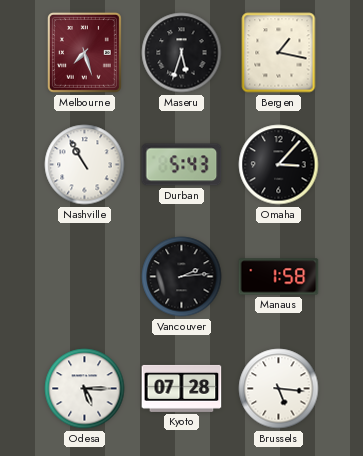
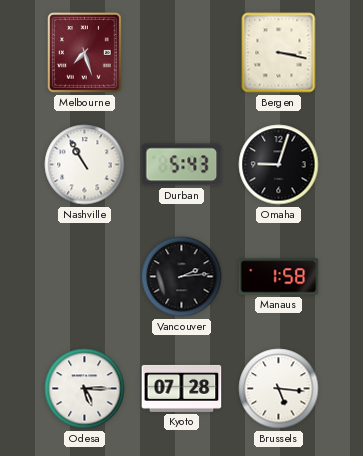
Maseru: 5:33 -> none (182, 53)
Bergen: 1:17 -> 3:17 (279, 53)
Omaha: 3:07 -> 9:03 (279, 165)
